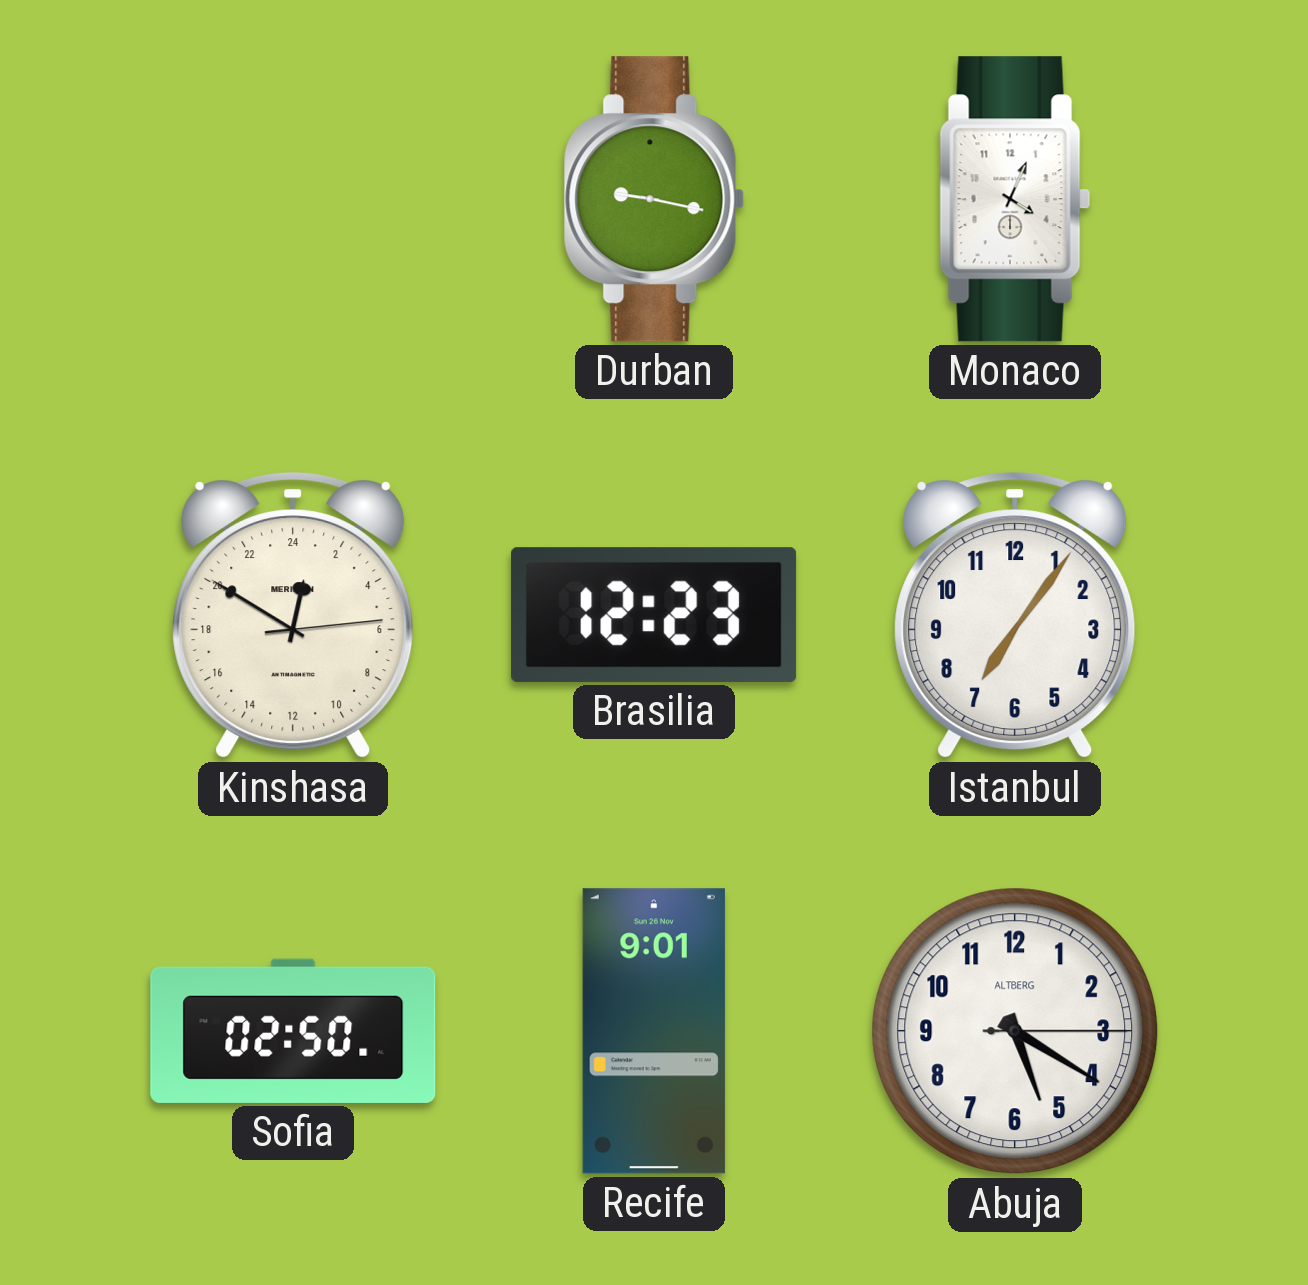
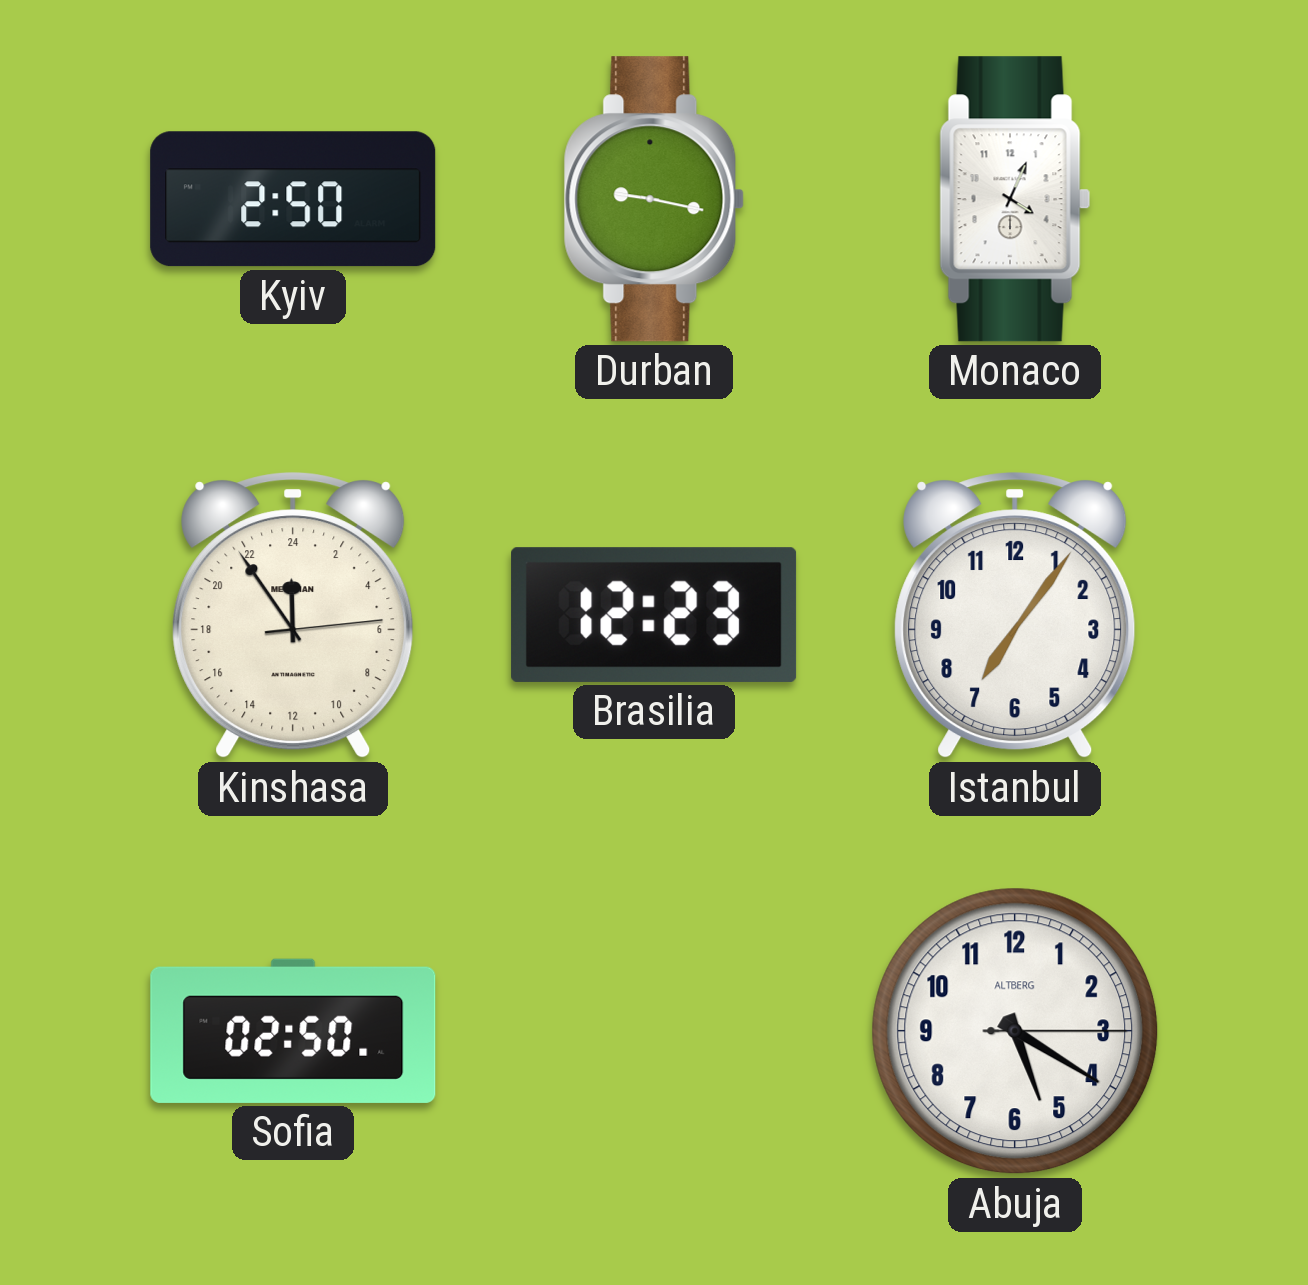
Kyiv: none -> 2:50 (293, 199)
Kinshasa: 0:50 -> 23:54 (293, 616)
Recife: 9:01 -> none (654, 1031)
